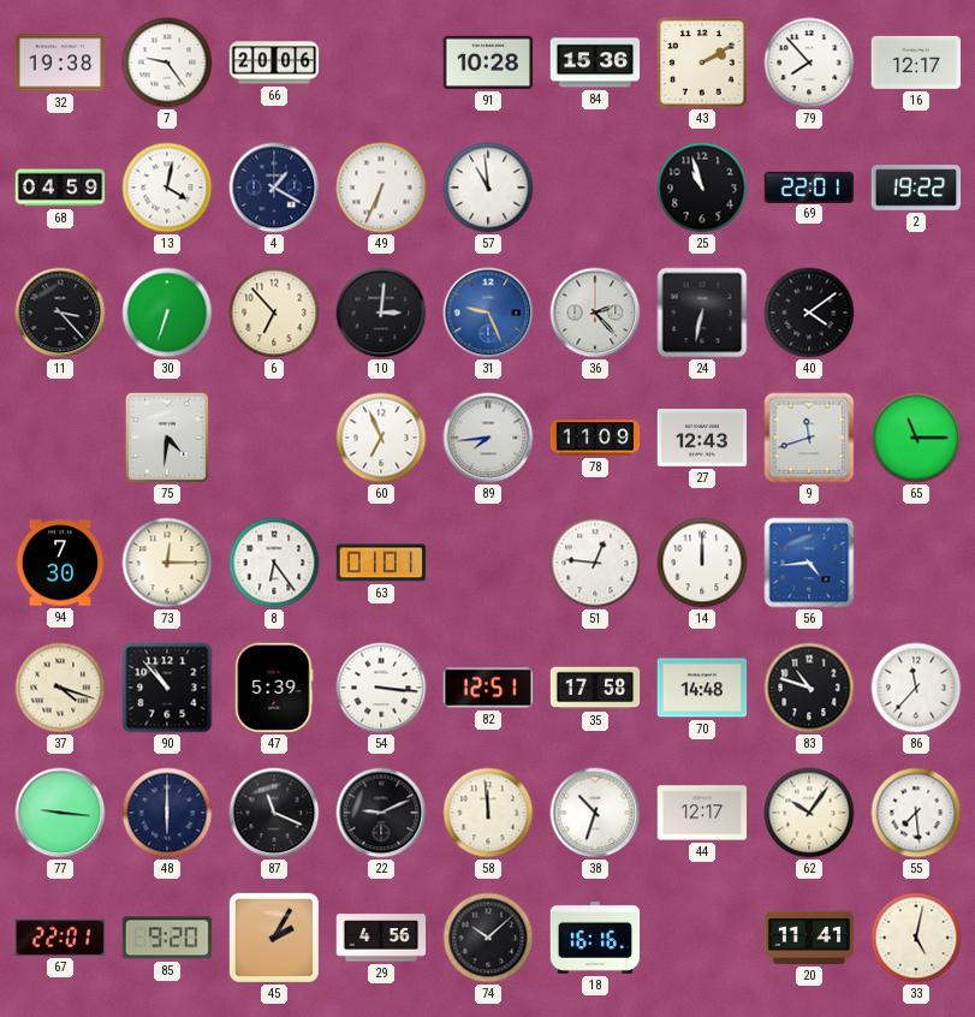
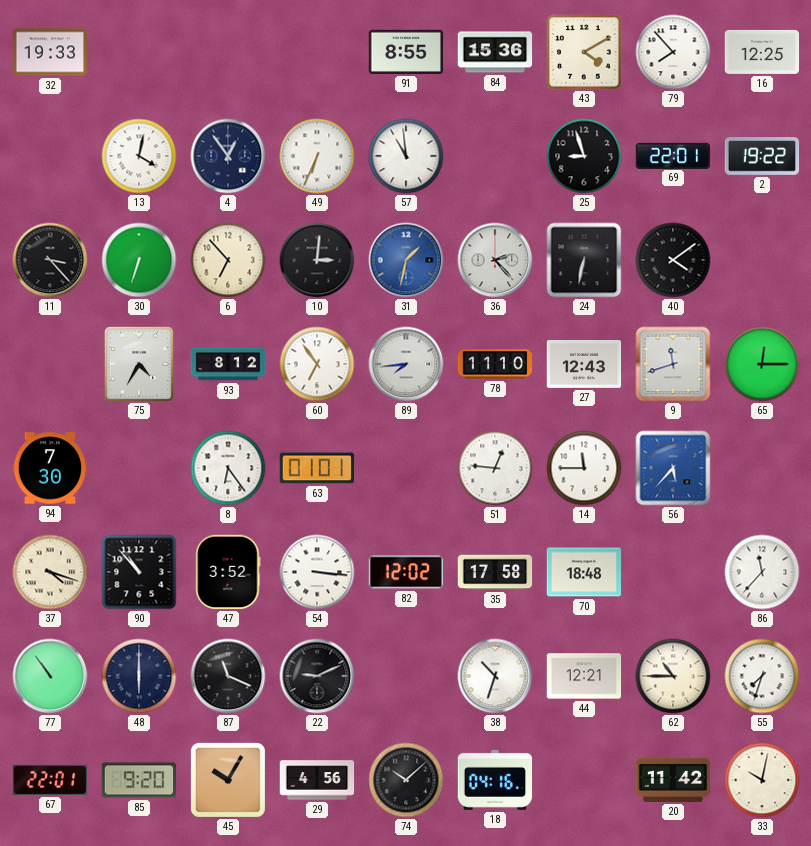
32: 19:38 -> 19:33 (50, 52)
7: 9:24 -> none (167, 63)
66: 20:06 -> none (274, 63)
91: 10:28 -> 8:55 (406, 52)
43: 2:10 -> 4:10 (584, 52)
16: 12:17 -> 12:25 (762, 52)
68: 04:59 -> none (60, 188)
4: 1:20 -> 12:54 (228, 156)
25: 10:57 -> 8:57 (584, 156)
31: 9:26 -> 1:32 (406, 260)
75: 4:31 -> 4:35 (139, 364)
93: none -> 8:12 (228, 364)
60: 6:56 -> 6:54 (317, 364)
78: 11:09 -> 11:10 (495, 364)
65: 11:15 -> 12:15 (762, 364)
73: 12:15 -> none (167, 563)
14: 12:00 -> 11:45 (584, 468)
56: 4:44 -> 5:37 (673, 468)
47: 5:39 -> 3:52 (228, 572)
82: 12:51 -> 12:02 (406, 572)
70: 14:48 -> 18:48 (584, 572)
83: 10:48 -> none (809, 688)
77: 9:16 -> 10:54 (50, 676)
58: 11:59 -> none (488, 813)
44: 12:17 -> 12:21 (584, 676)
62: 10:06 -> 10:45 (673, 676)
55: 7:29 -> 7:33 (762, 676)
45: 2:05 -> 10:05 (228, 780)
18: 16:16 -> 04:16 (495, 780)
20: 11:41 -> 11:42 (673, 780)
33: 5:02 -> 10:02 (762, 780)
